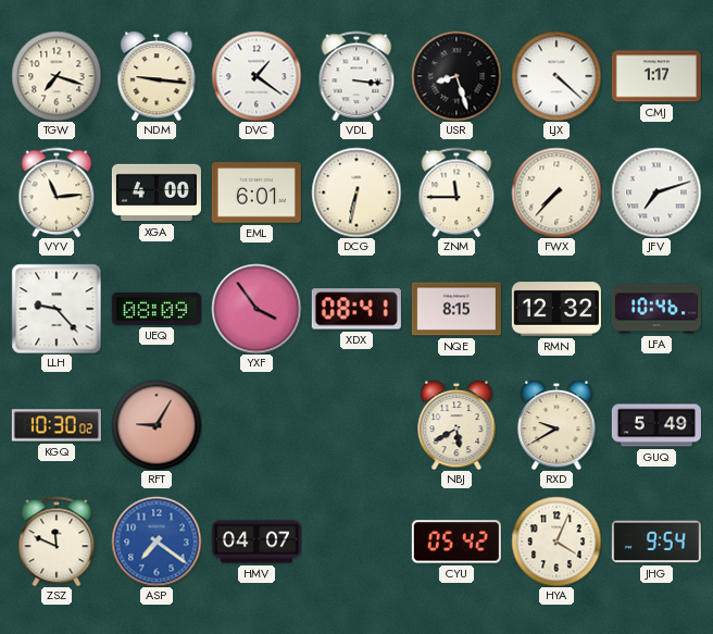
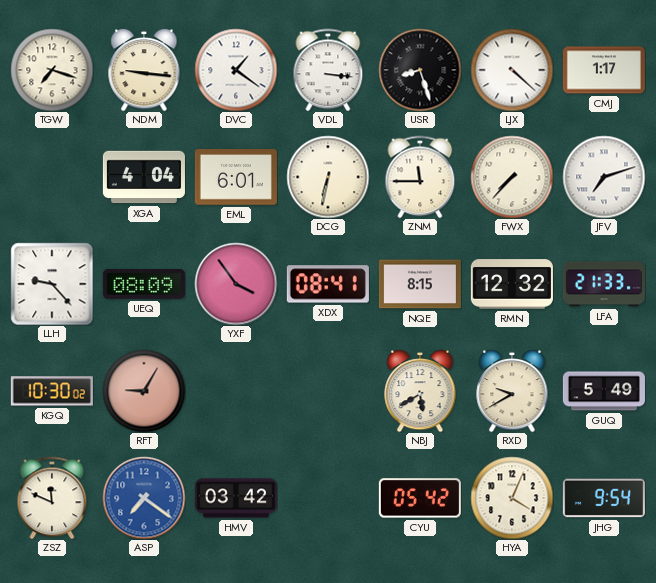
VYV: 11:14 -> none (57, 192)
XGA: 4:00 -> 4:04 (144, 177)
LFA: 10:46 -> 21:33 (604, 284)
HMV: 04:07 -> 03:42 (236, 498)
